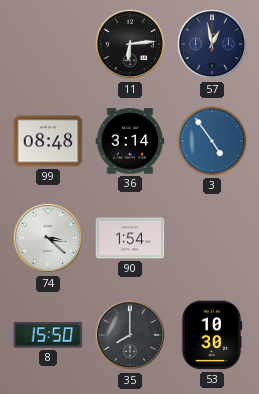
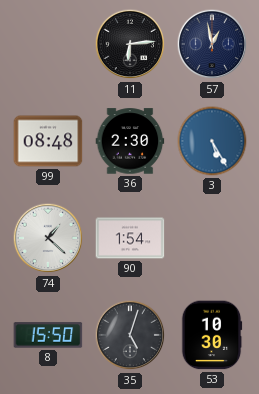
36: 3:14 -> 2:30 (130, 141)
3: 4:54 -> 5:25 (212, 141)
74: 3:22 -> 1:22 (48, 238)
35: 8:00 -> 5:03 (130, 335)
